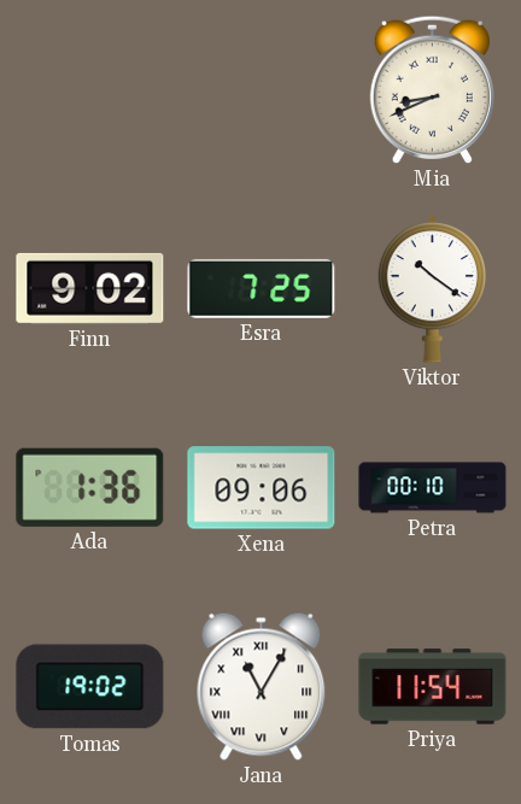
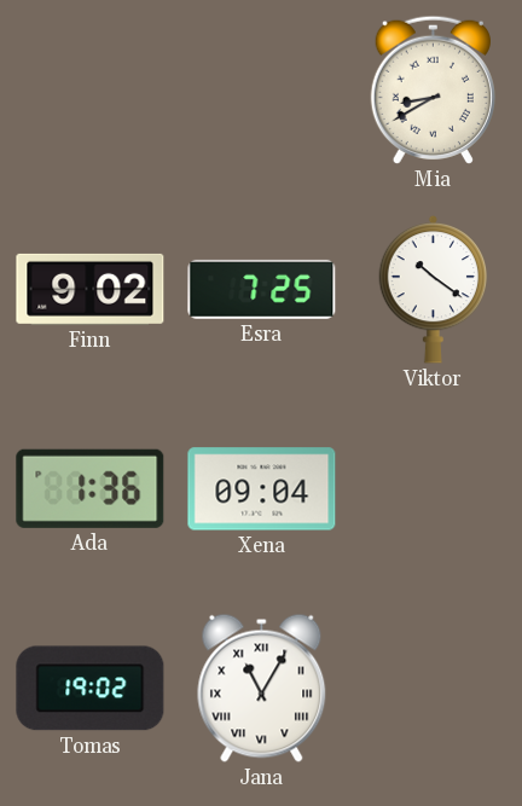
Mia: 8:41 -> 8:40 (433, 89)
Xena: 09:06 -> 09:04 (262, 489)
Petra: 00:10 -> none (433, 488)
Priya: 11:54 -> none (433, 687)
